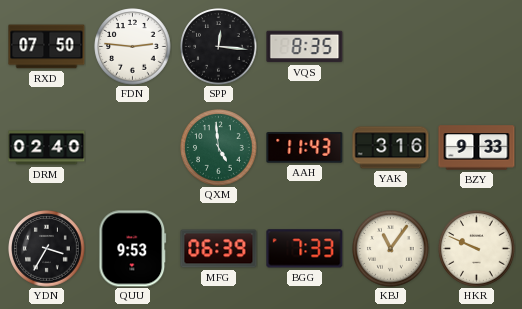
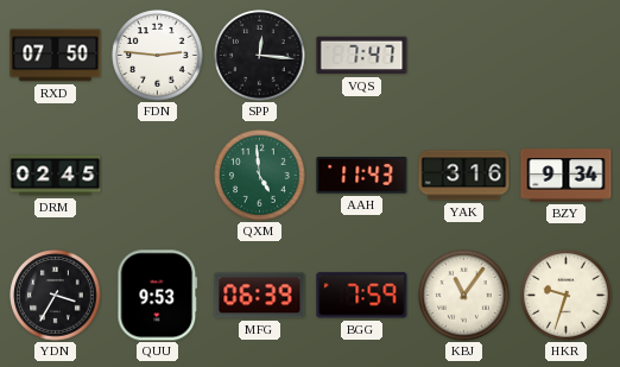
VQS: 8:35 -> 7:47 (362, 56)
DRM: 02:40 -> 02:45 (56, 176)
BZY: 9:33 -> 9:34 (567, 176)
BGG: 7:33 -> 7:59 (362, 296)
HKR: 9:49 -> 9:33 (567, 296)
